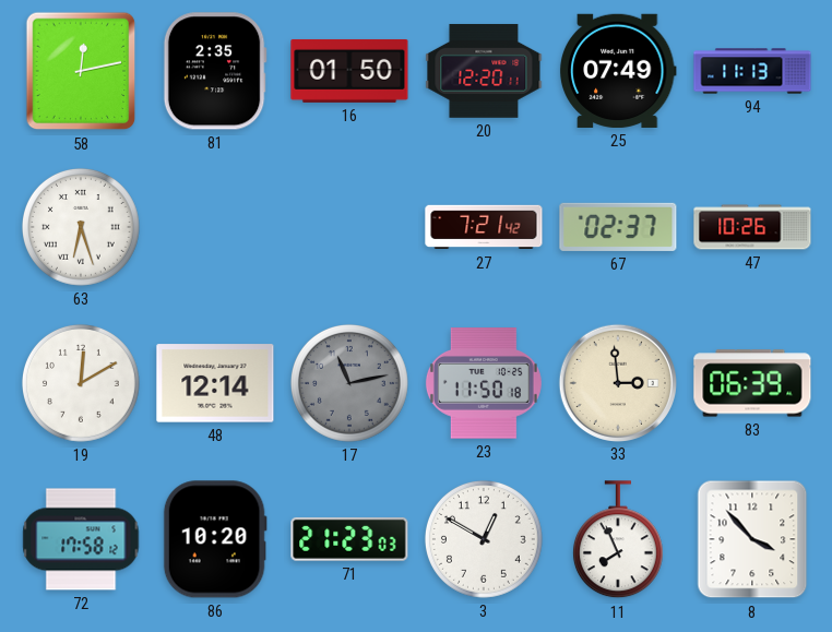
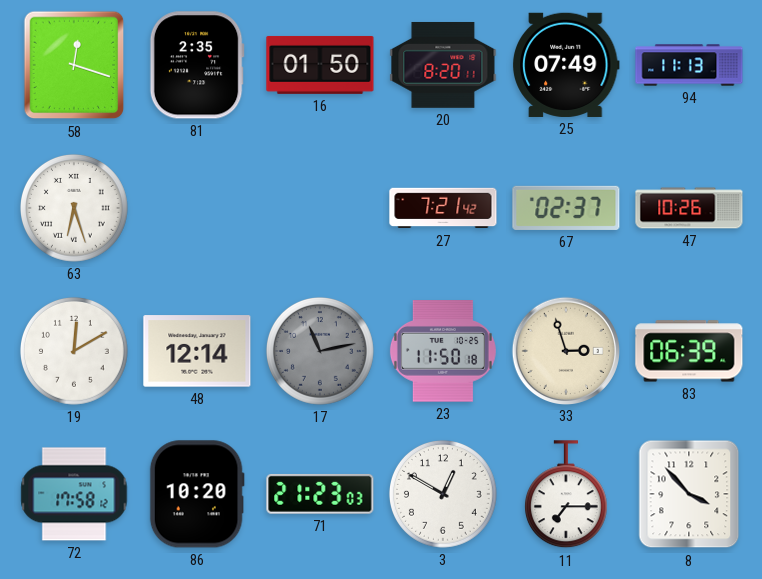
58: 12:13 -> 12:18 (74, 65)
20: 12:20 -> 8:20 (443, 65)
33: 2:59 -> 2:57 (565, 350)
11: 7:56 -> 7:15 (566, 495)
